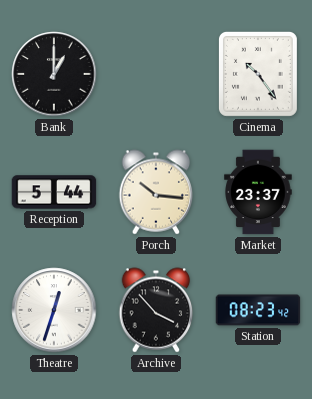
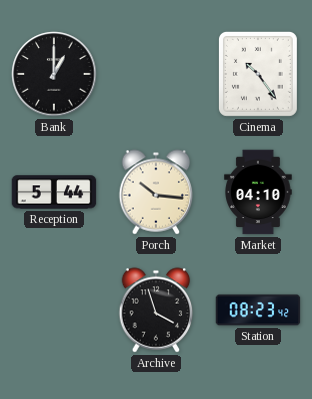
Market: 23:37 -> 04:10 (258, 192)
Theatre: 12:33 -> none (54, 310)
Archive: 3:53 -> 3:57 (156, 310)
